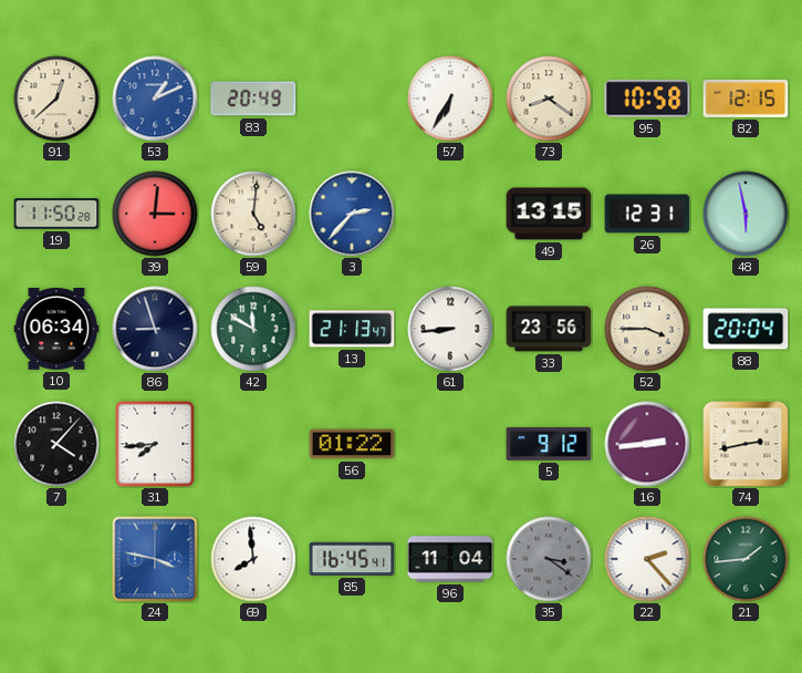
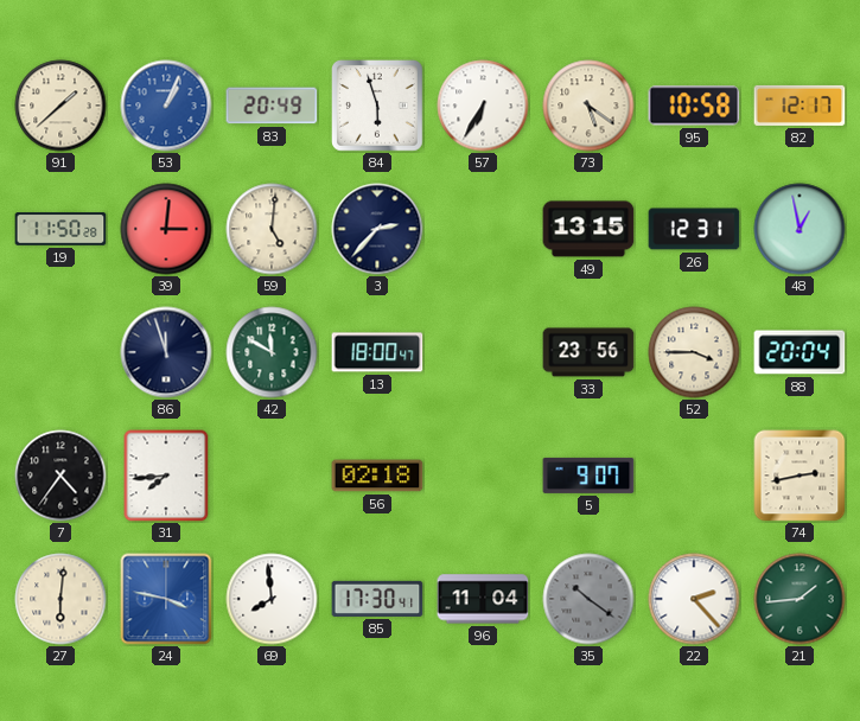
91: 12:38 -> 1:38 (60, 106)
53: 1:11 -> 1:04 (166, 106)
84: none -> 5:57 (377, 106)
73: 8:21 -> 5:21 (588, 106)
82: 12:15 -> 12:17 (800, 106)
3 dial: blue -> navy (377, 229)
48: 5:58 -> 12:58 (800, 229)
10: 06:34 -> none (56, 330)
86: 8:57 -> 11:57 (166, 352)
13: 21:13 -> 18:00 (377, 352)
61: 8:44 -> none (450, 329)
7: 4:07 -> 4:36 (60, 476)
56: 01:22 -> 02:18 (377, 476)
5: 9:12 -> 9:07 (588, 476)
16: 2:44 -> none (647, 444)
27: none -> 6:01 (60, 599)
85: 16:45 -> 17:30 (377, 599)
35: 3:21 -> 10:21 (588, 599)
